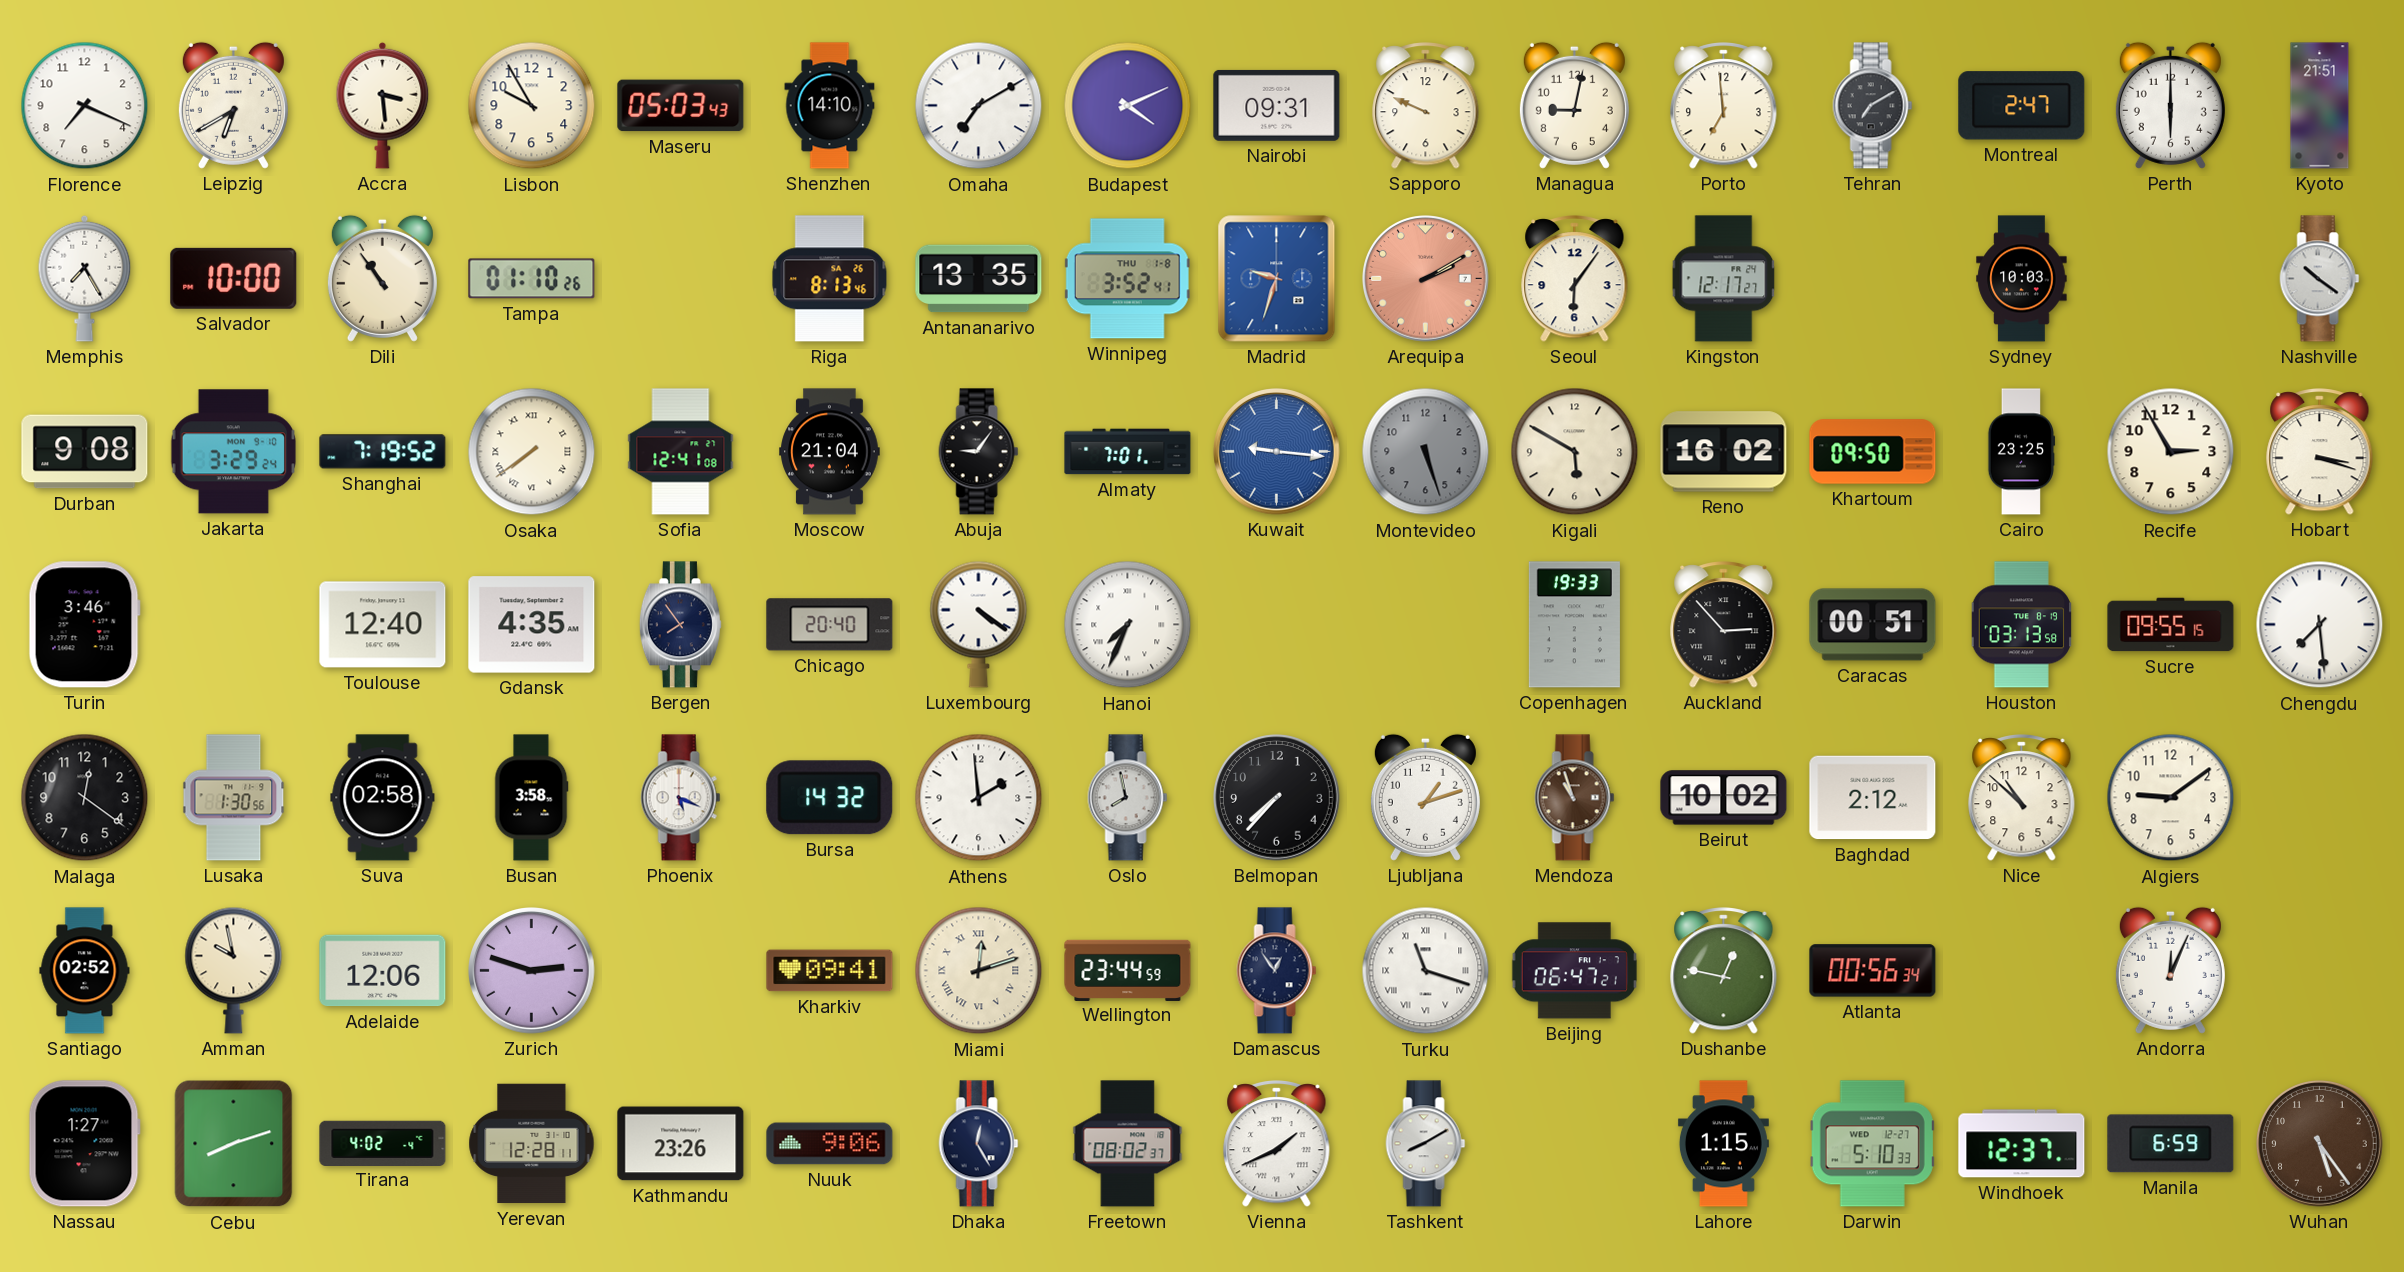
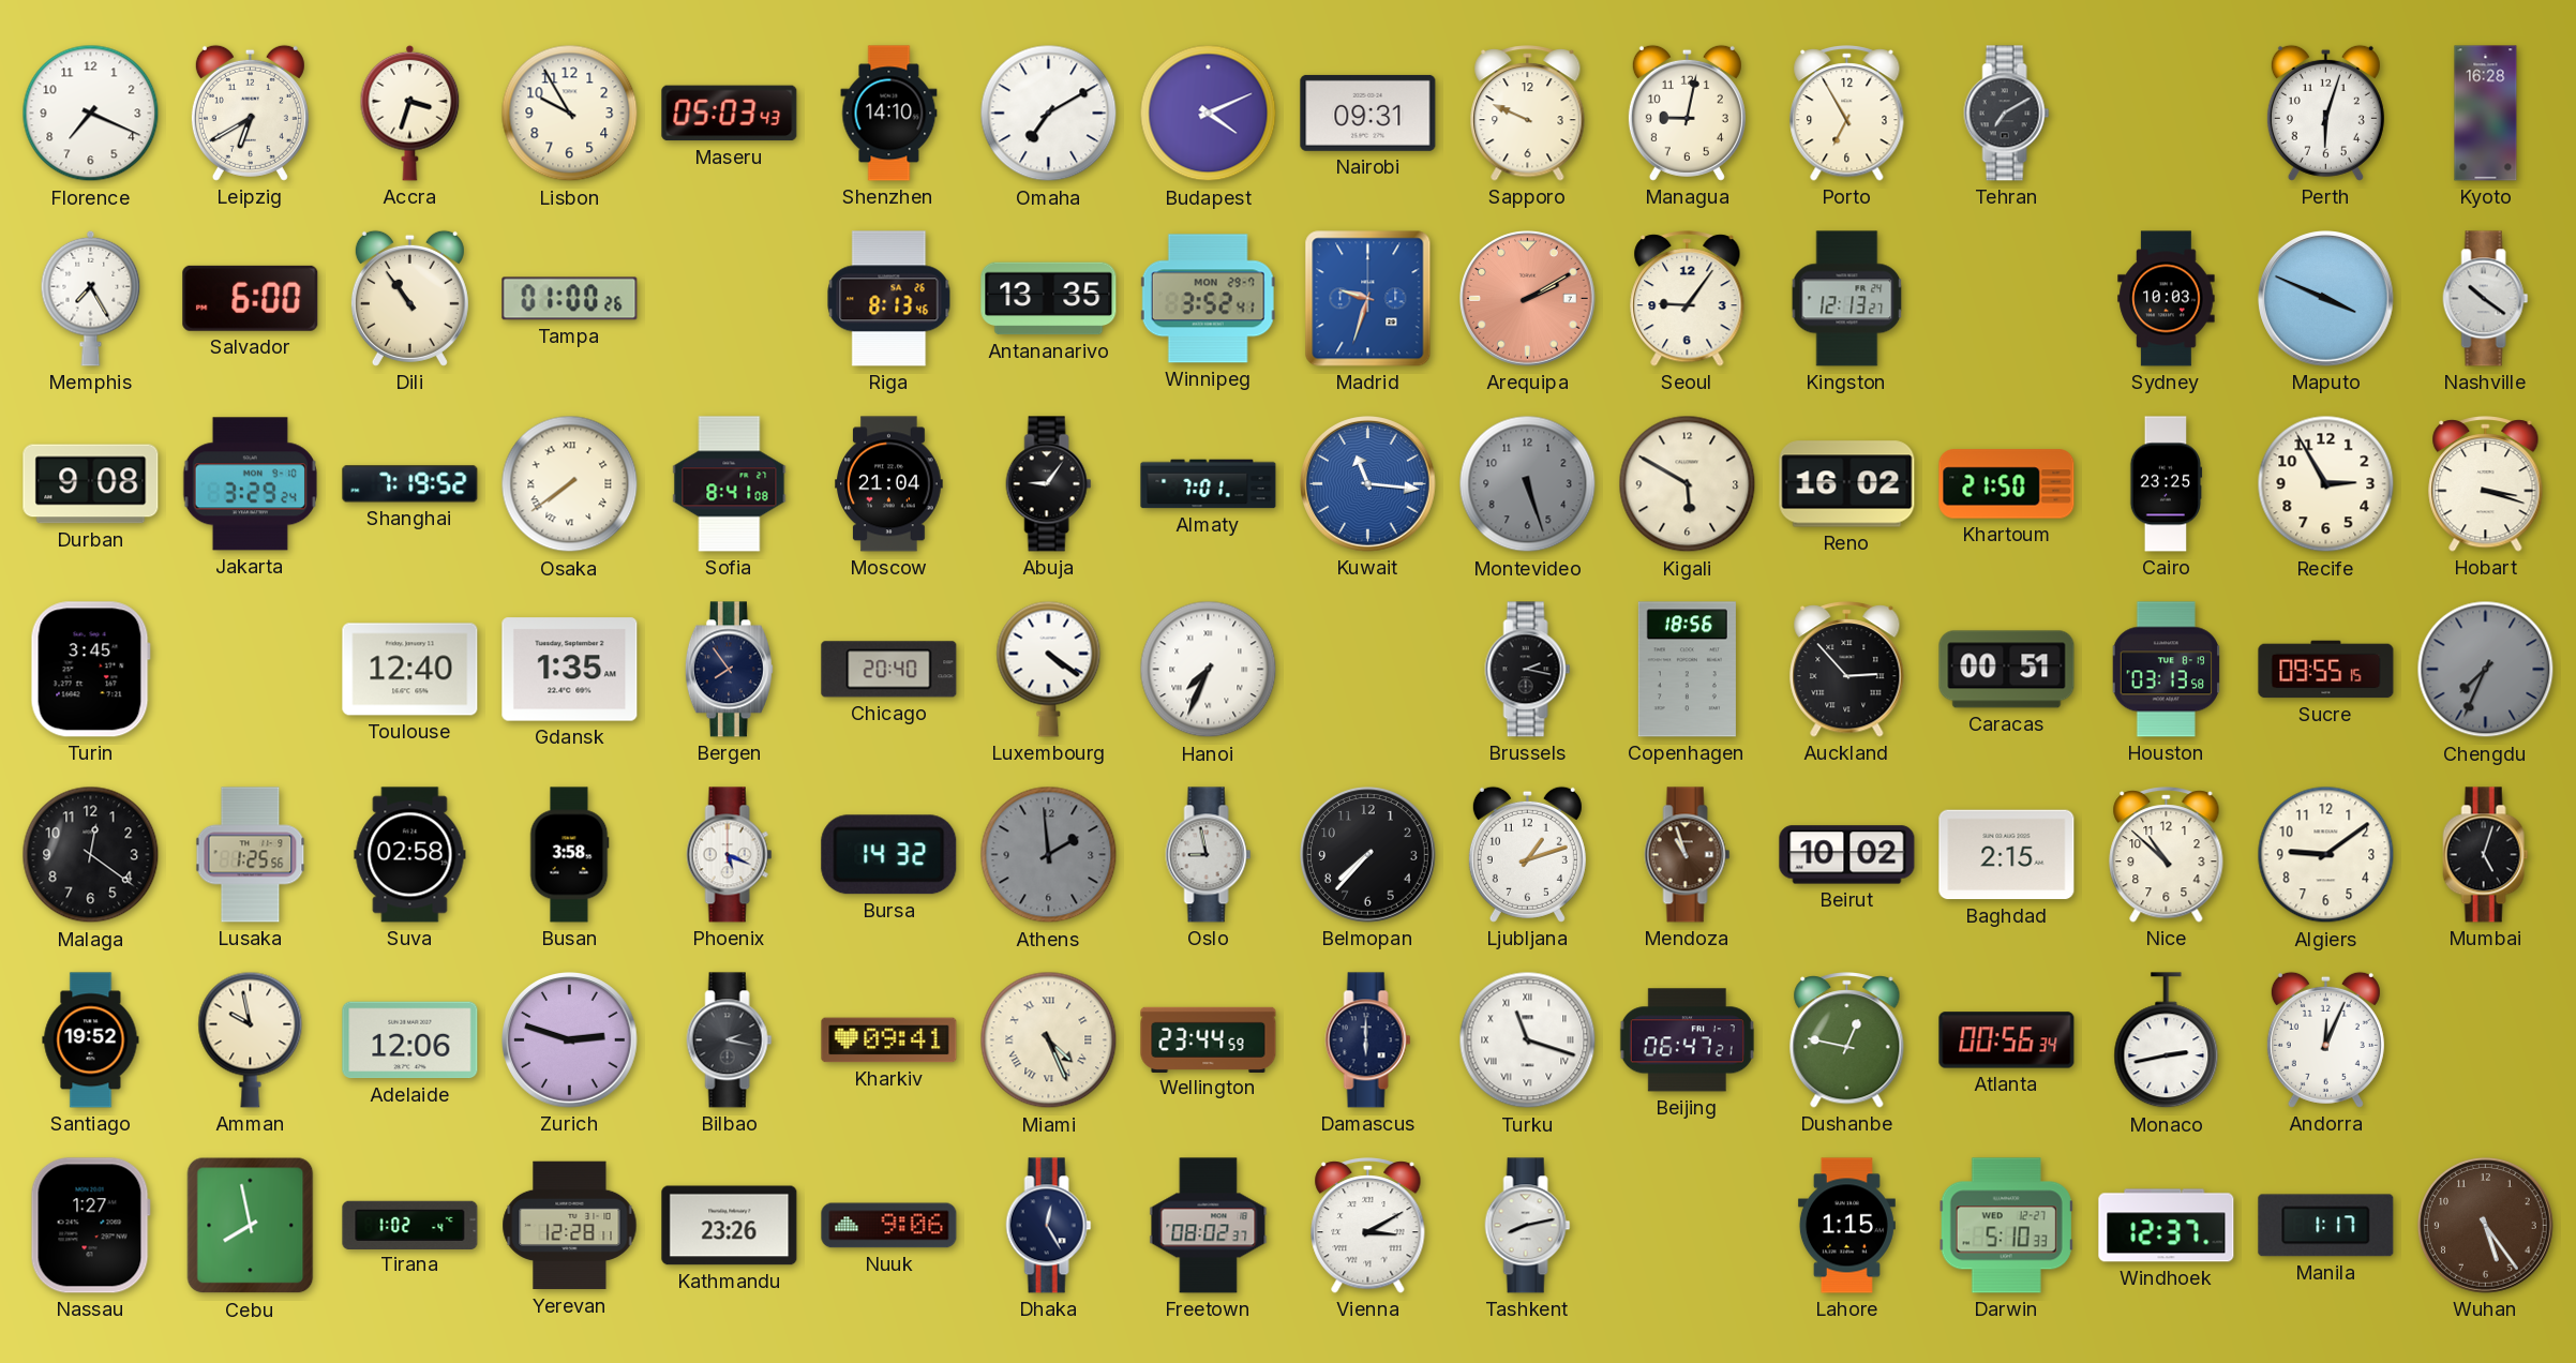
Accra: 3:29 -> 3:33 (410, 113)
Porto: 6:59 -> 6:55 (1847, 114)
Montreal: 2:47 -> none (2022, 106)
Perth: 6:00 -> 6:03 (2325, 113)
Kyoto: 21:51 -> 16:28 (2486, 114)
Salvador: 10:00 -> 6:00 (251, 298)
Tampa: 01:10 -> 01:00 (570, 299)
Winnipeg date: THU 1-8 -> MON 29-7 (1208, 299)
Seoul: 6:06 -> 9:06 (1688, 299)
Kingston: 12:17 -> 12:13 (1847, 299)
Maputo: none -> 3:49 (2326, 299)
Sofia: 12:41 -> 8:41 (730, 484)
Kuwait: 9:16 -> 11:16 (1368, 484)
Khartoum: 09:50 -> 21:50 (2007, 484)
Turin: 3:46 -> 3:45 (90, 670)
Gdansk: 4:35 -> 1:35 (570, 670)
Brussels: none -> 2:17 (1528, 670)
Copenhagen: 19:33 -> 18:56 (1687, 670)
Chengdu: 7:29 -> 7:34 (2486, 670)
Chengdu dial: white -> grey (2486, 670)
Lusaka: 1:30 -> 1:25 (251, 855)
Athens dial: white -> grey (1049, 855)
Oslo: 7:58 -> 8:58 (1209, 855)
Baghdad: 2:12 -> 2:15 (2007, 855)
Mumbai: none -> 5:03 (2486, 855)
Santiago: 02:52 -> 19:52 (91, 1040)
Bilbao: none -> 2:17 (730, 1040)
Miami: 12:12 -> 4:26 (1049, 1040)
Damascus: 12:54 -> 6:00 (1368, 1040)
Monaco: none -> 2:43 (2167, 1040)
Cebu: 8:12 -> 7:58 (251, 1226)
Tirana: 4:02 -> 1:02 (410, 1225)
Vienna: 1:41 -> 3:10 (1368, 1226)
Tashkent: 8:10 -> 8:13 (1528, 1226)
Manila: 6:59 -> 1:17 (2326, 1226)
